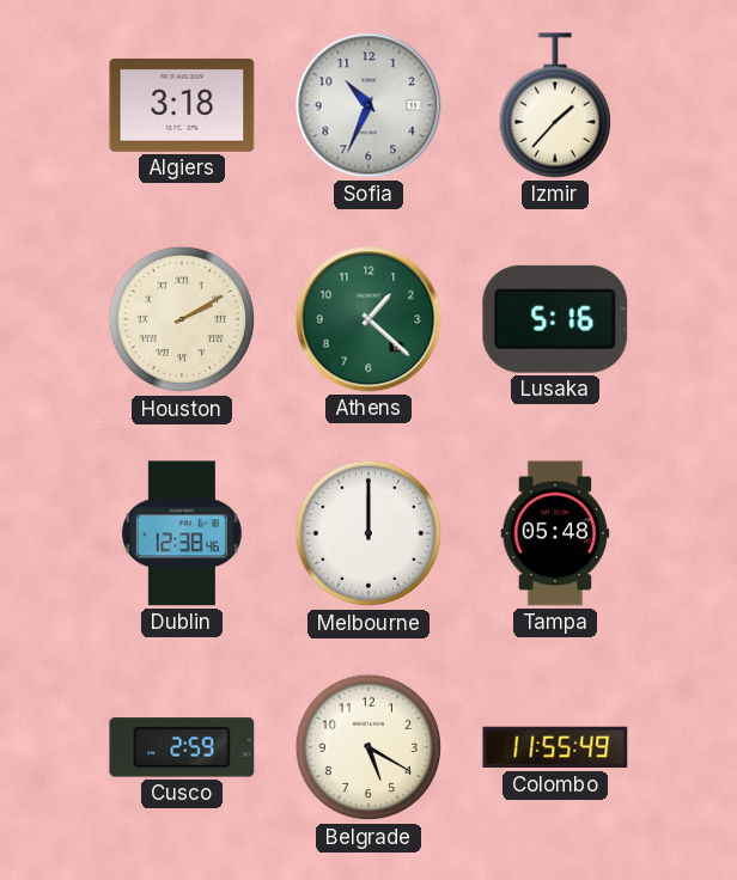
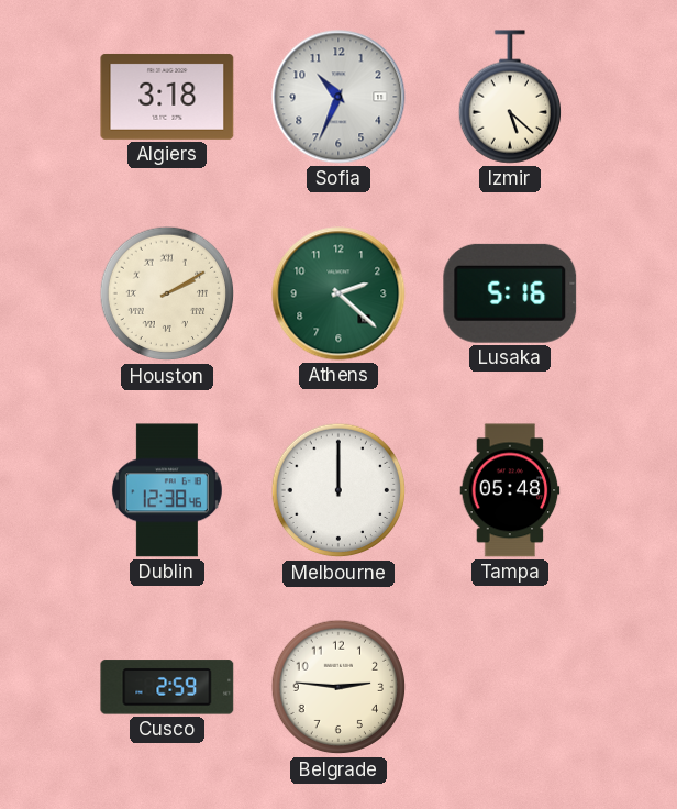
Izmir: 1:37 -> 5:22 (509, 97)
Athens: 1:22 -> 2:22 (338, 293)
Belgrade: 5:20 -> 2:46 (338, 687)
Colombo: 11:55 -> none (555, 747)
